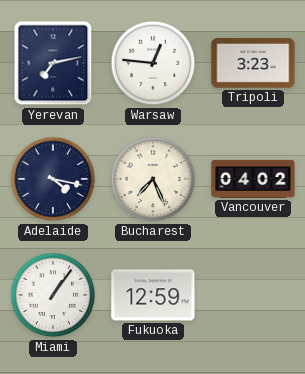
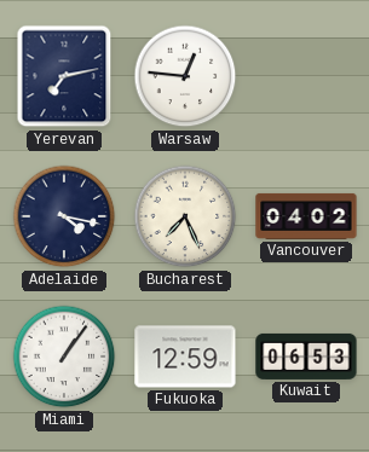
Tripoli: 3:23 -> none (253, 63)
Kuwait: none -> 06:53 (306, 357)
